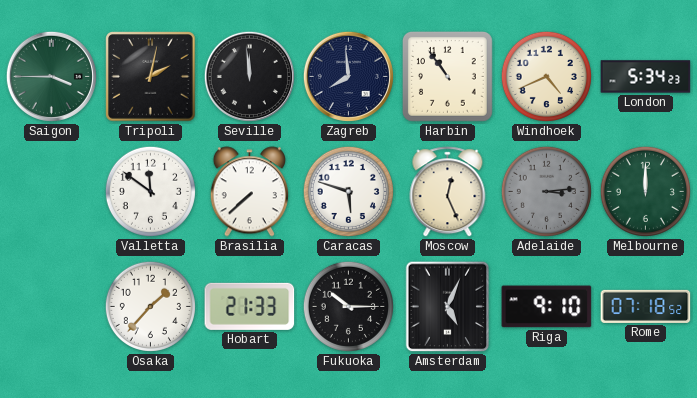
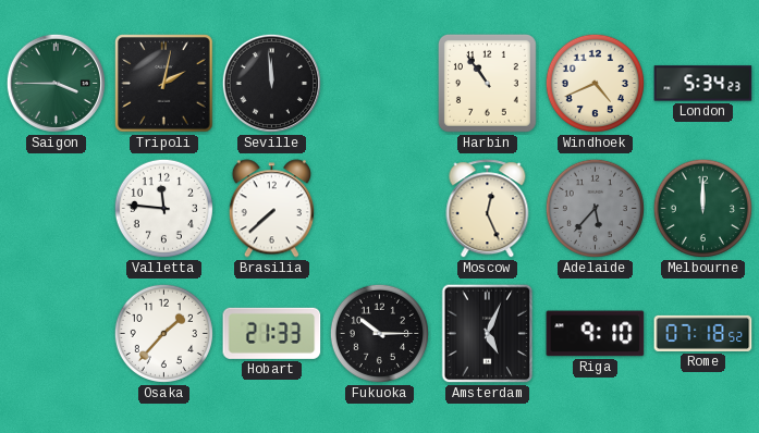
Zagreb: 7:59 -> none (348, 76)
Valletta: 11:51 -> 11:46 (163, 208)
Caracas: 5:48 -> none (348, 191)
Adelaide: 3:14 -> 5:37 (595, 208)
